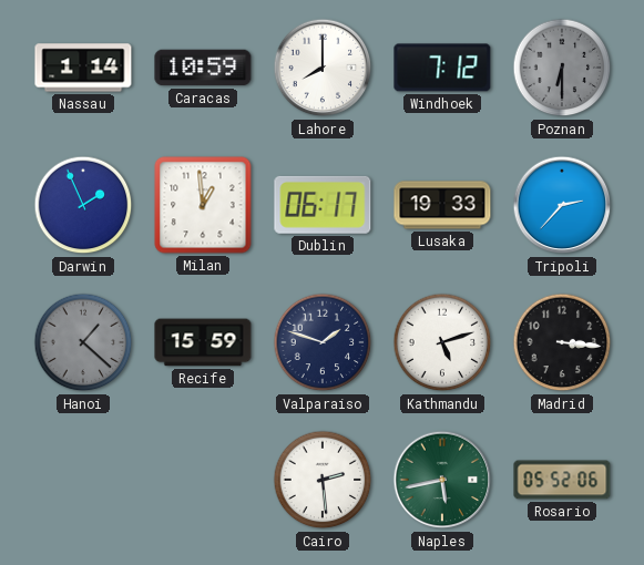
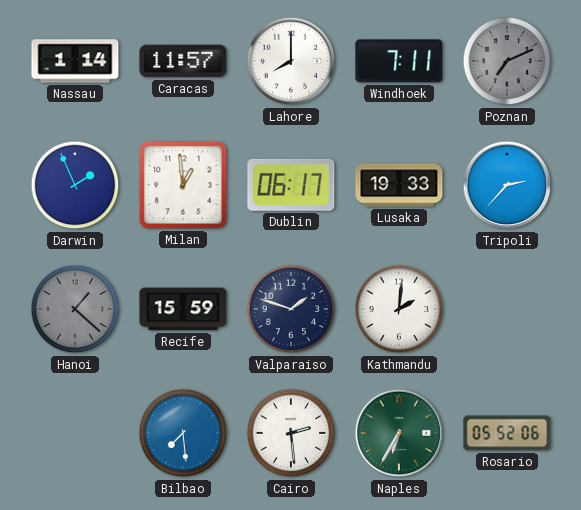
Caracas: 10:59 -> 11:57 (183, 61)
Windhoek: 7:12 -> 7:11 (399, 61)
Poznan: 6:30 -> 7:11 (507, 61)
Kathmandu: 5:12 -> 2:01 (399, 309)
Madrid: 3:16 -> none (562, 342)
Bilbao: none -> 7:29 (183, 433)
Naples: 5:43 -> 6:35 (399, 433)
